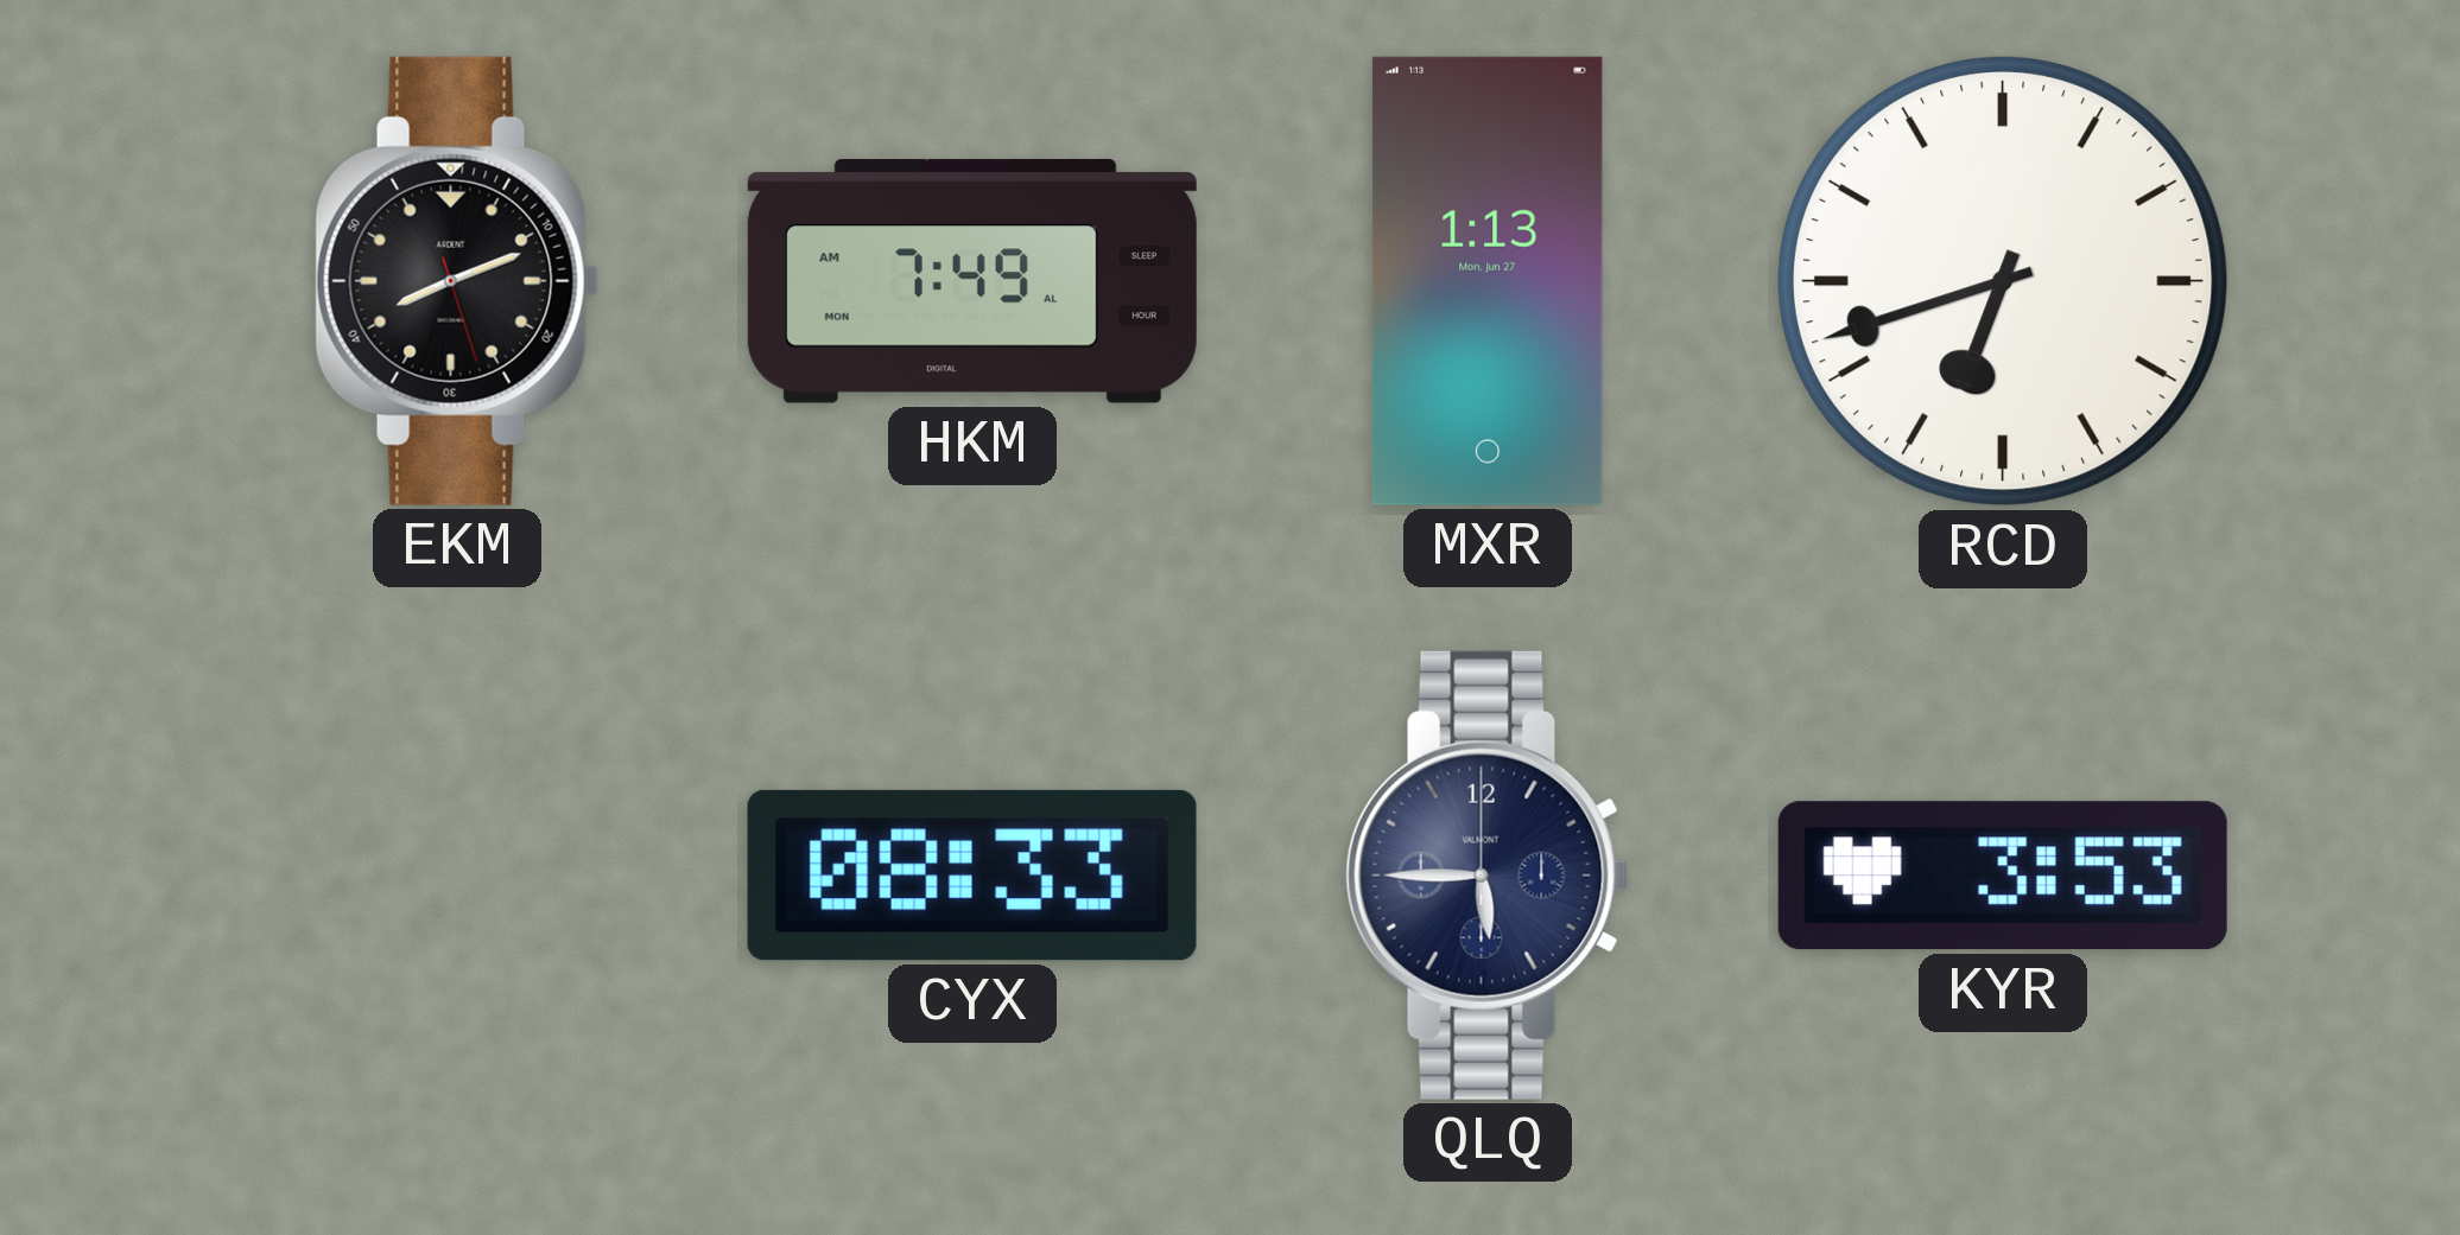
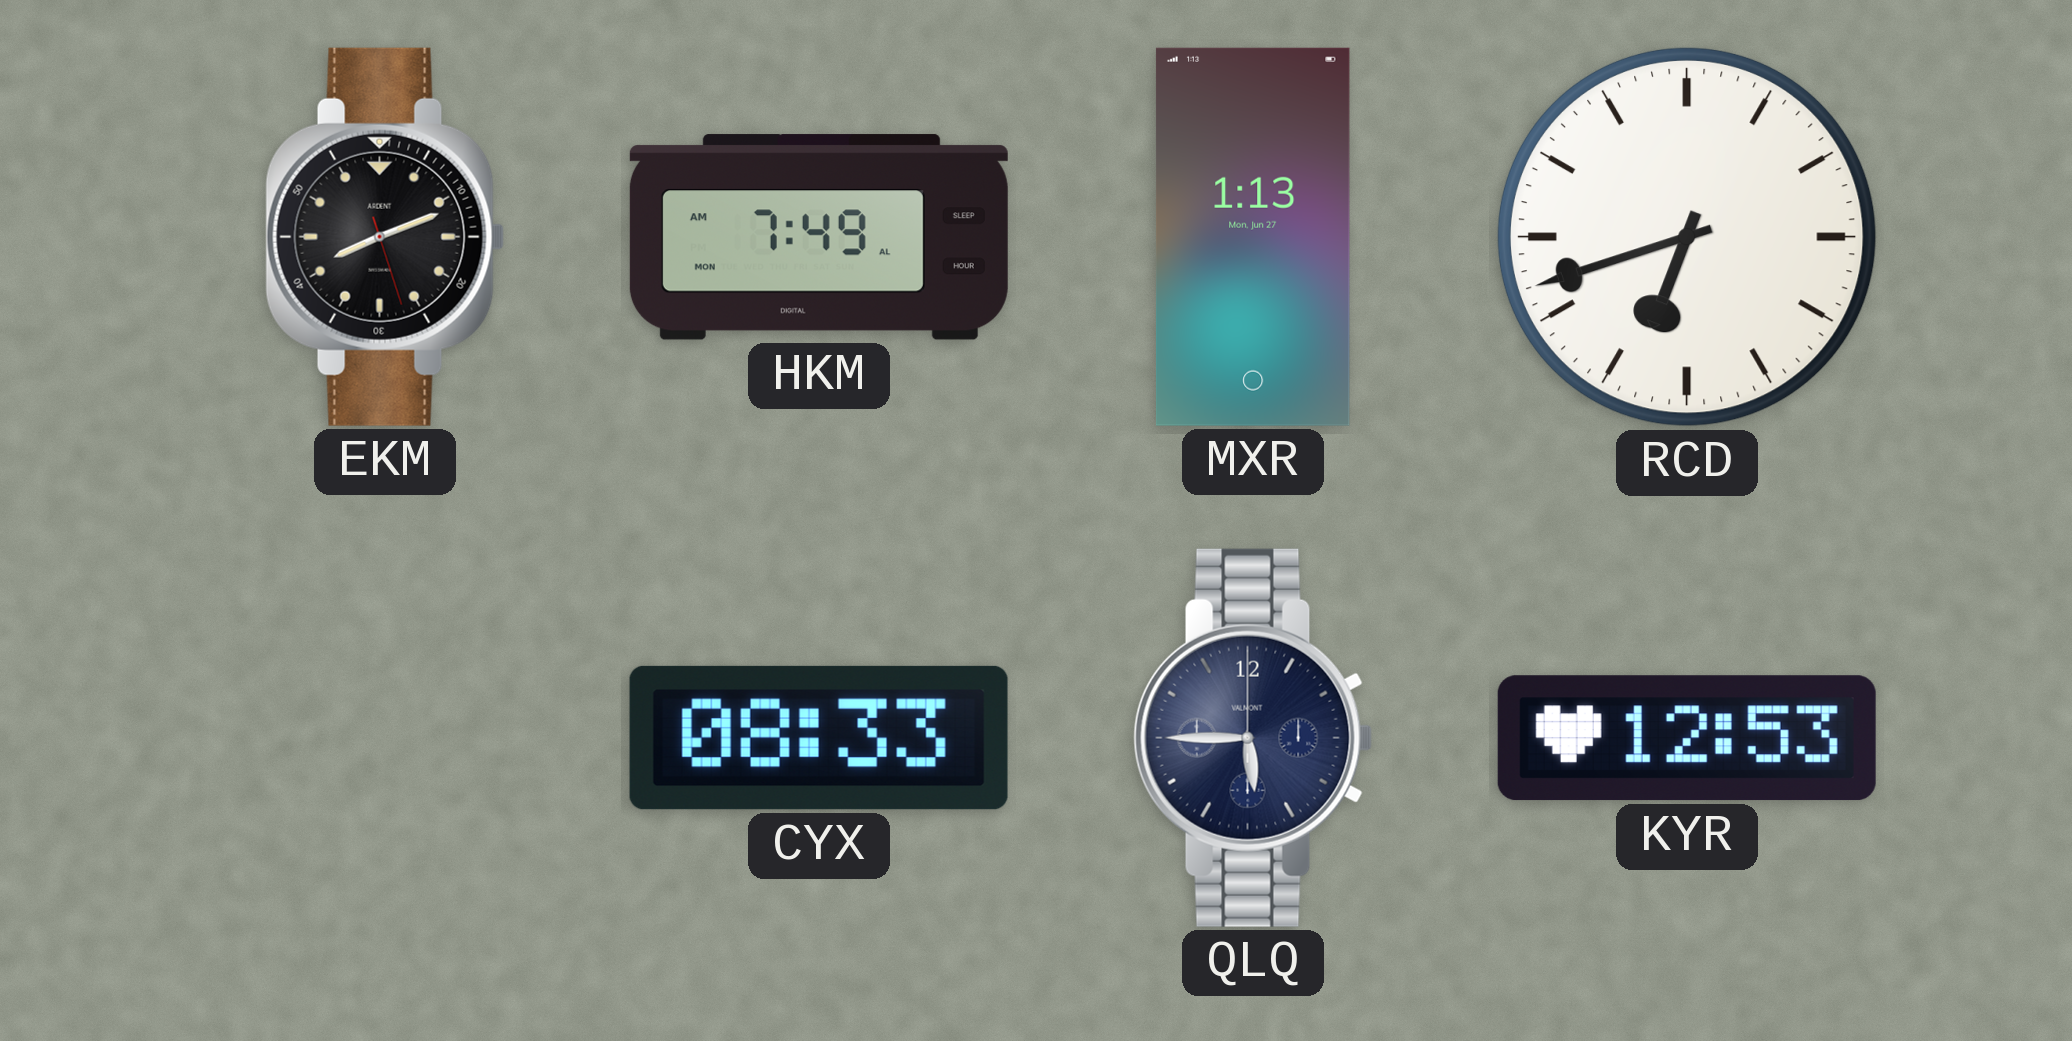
KYR: 3:53 -> 12:53 (1687, 738)
